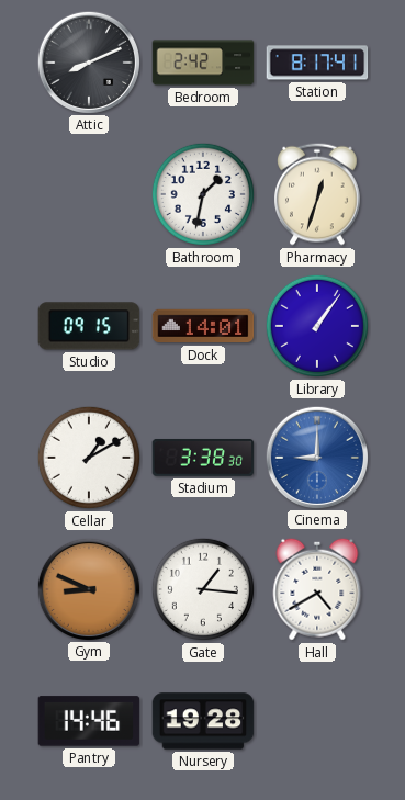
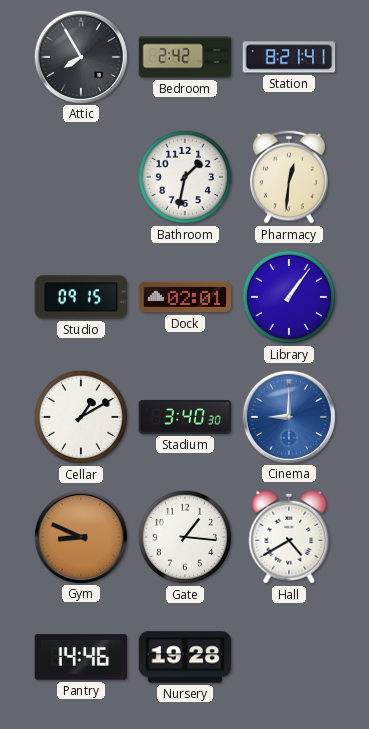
Attic: 8:11 -> 7:55 (80, 56)
Station: 8:17 -> 8:21 (289, 57)
Pharmacy: 12:33 -> 12:31 (290, 177)
Dock: 14:01 -> 02:01 (185, 297)
Stadium: 3:38 -> 3:40 (185, 417)
